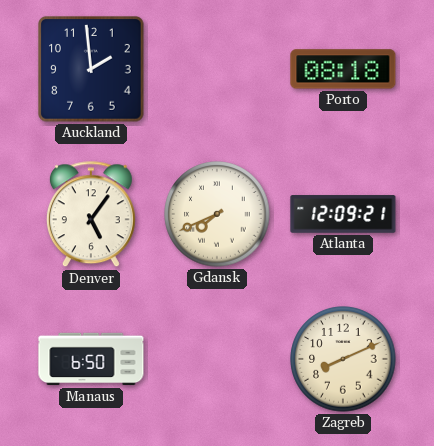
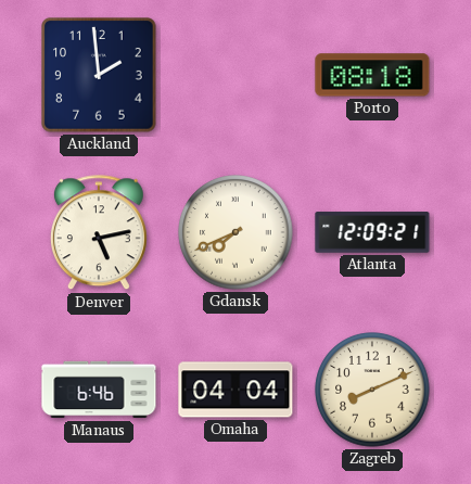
Denver: 5:06 -> 5:13 (99, 233)
Manaus: 6:50 -> 6:46 (99, 390)
Omaha: none -> 04:04 (235, 390)
